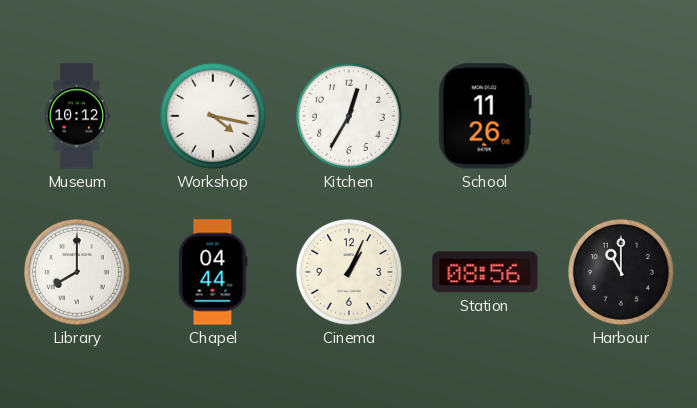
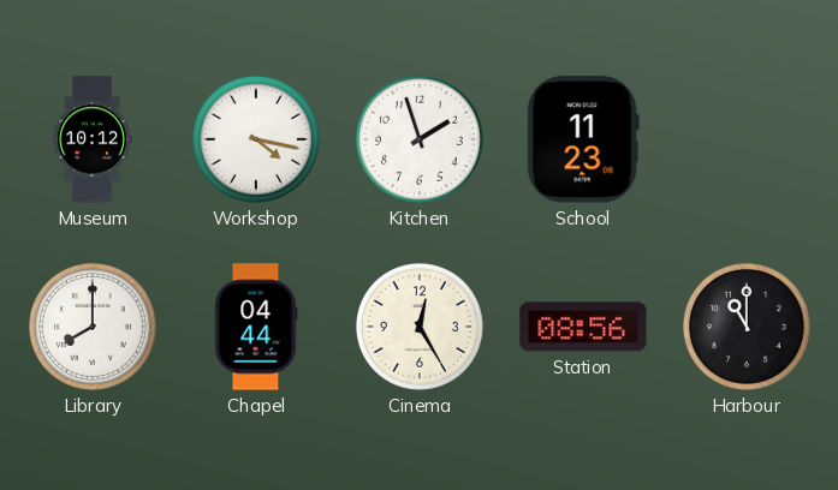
Kitchen: 12:35 -> 1:57 (420, 139)
School: 11:26 -> 11:23 (583, 139)
Cinema: 1:04 -> 12:25 (420, 327)
